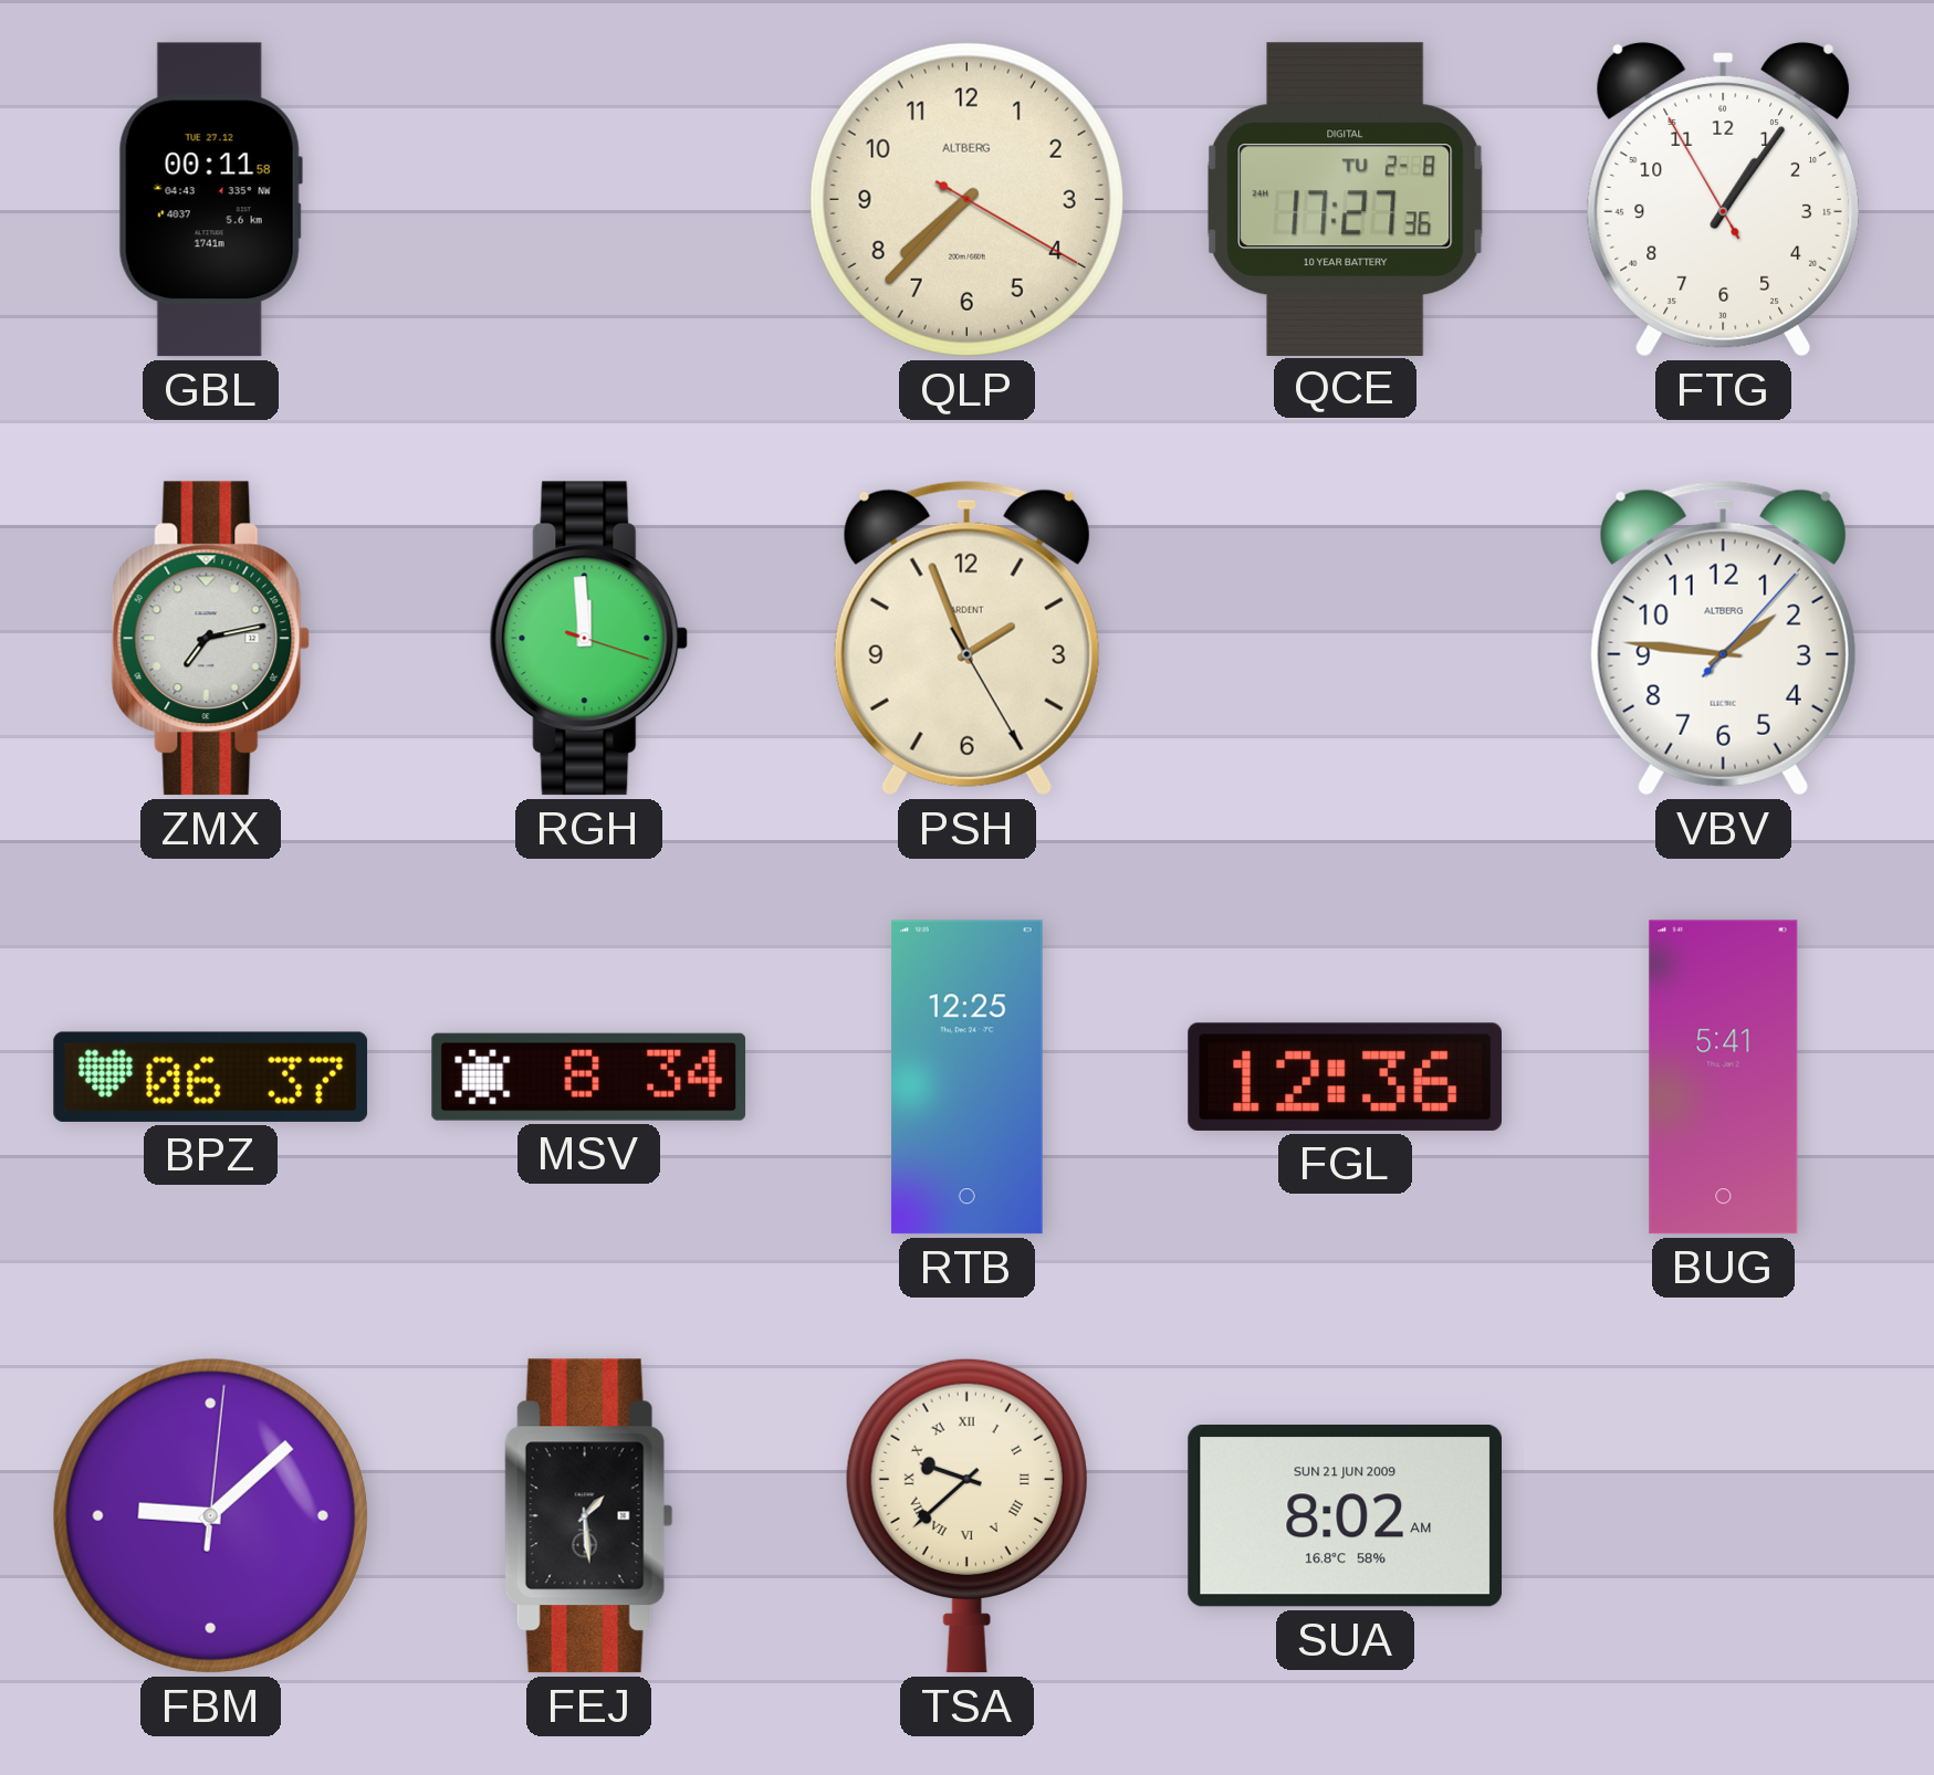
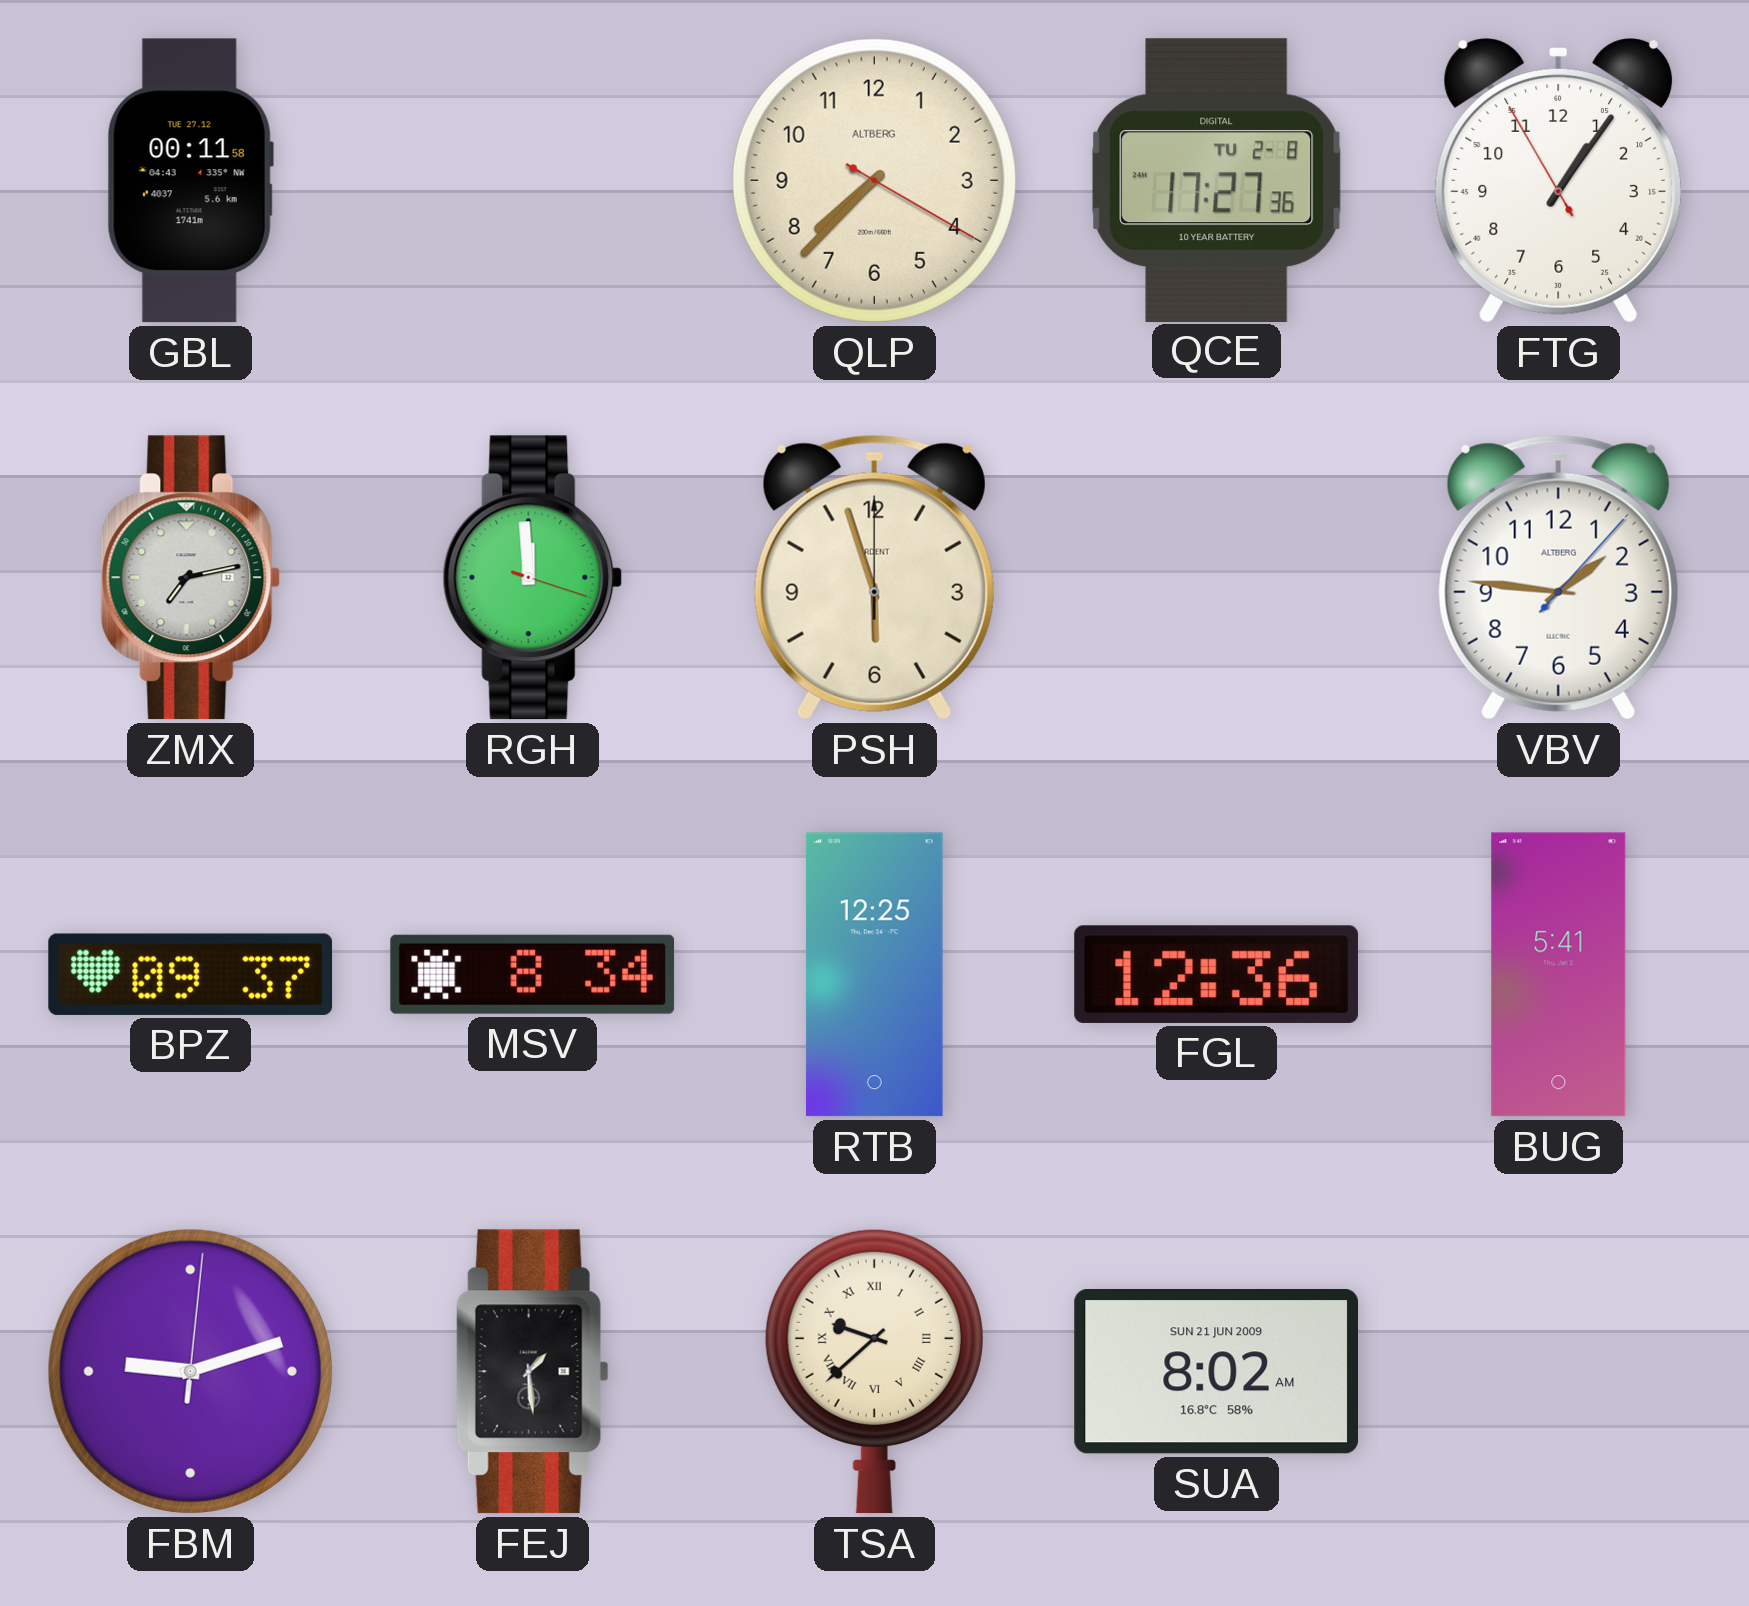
PSH: 1:56 -> 5:57 (874, 577)
BPZ: 06:37 -> 09:37 (191, 974)
FBM: 9:08 -> 9:12 (190, 1371)
